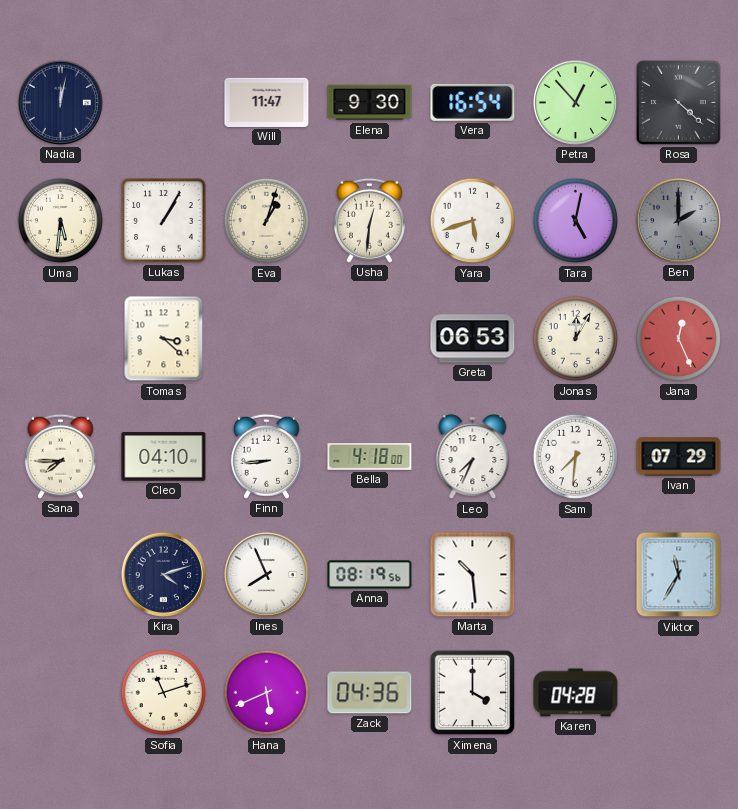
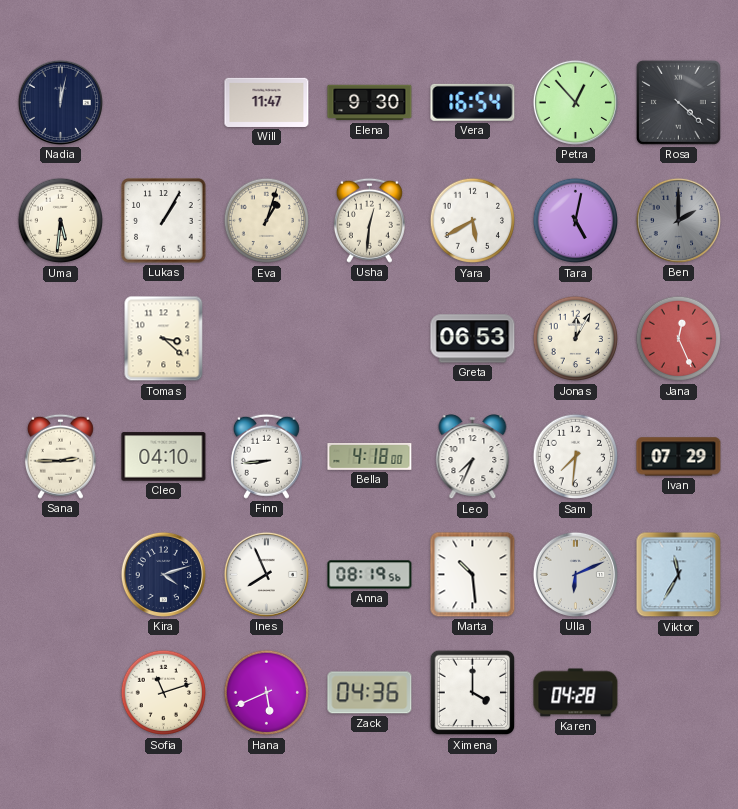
Yara: 5:42 -> 5:40 (473, 221)
Sana: 7:45 -> 2:45 (60, 456)
Ulla: none -> 6:11 (575, 574)
